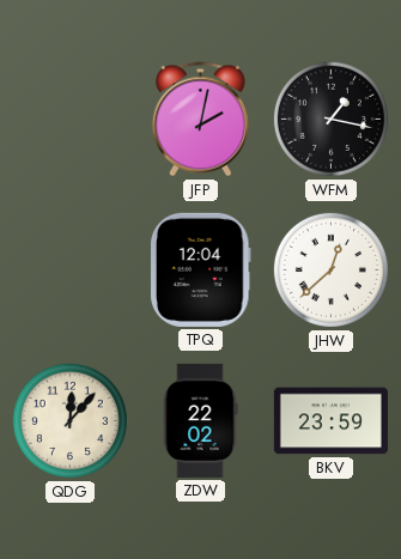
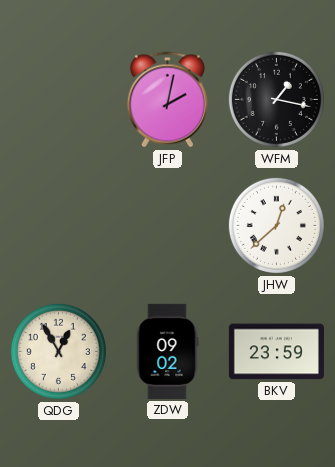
TPQ: 12:04 -> none (200, 269)
QDG: 12:07 -> 12:55 (58, 351)
ZDW: 22:02 -> 09:02 (167, 351)
